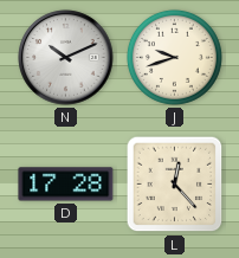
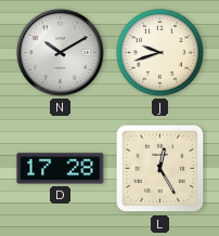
N: 10:11 -> 10:10 (61, 53)
L: 12:23 -> 12:25 (160, 169)
